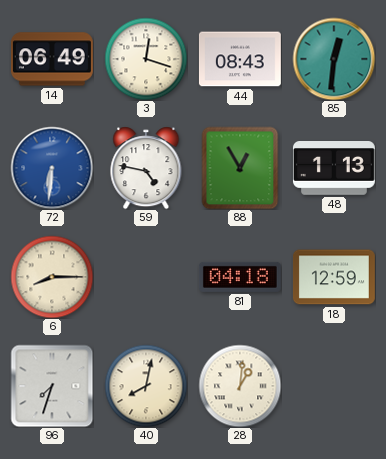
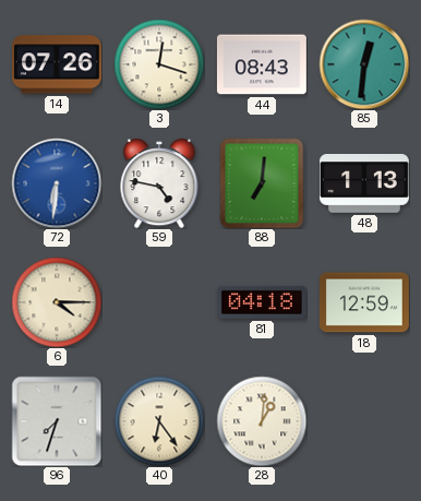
14: 06:49 -> 07:26 (57, 64)
88: 12:55 -> 7:01 (262, 183)
6: 8:15 -> 4:15 (57, 302)
40: 8:02 -> 6:24 (159, 421)
